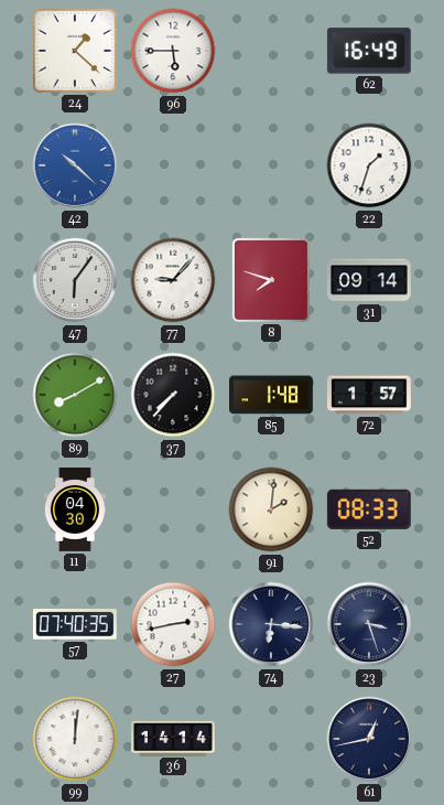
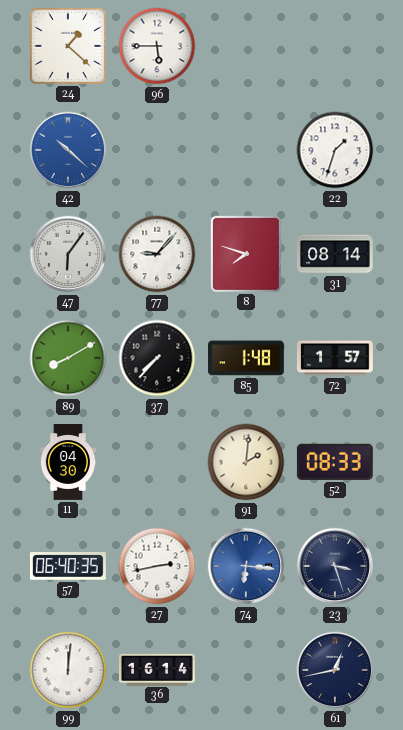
62: 16:49 -> none (369, 51)
31: 09:14 -> 08:14 (335, 254)
57: 07:40 -> 06:40 (68, 566)
74 dial: navy -> blue (246, 566)
36: 14:14 -> 16:14 (158, 669)
